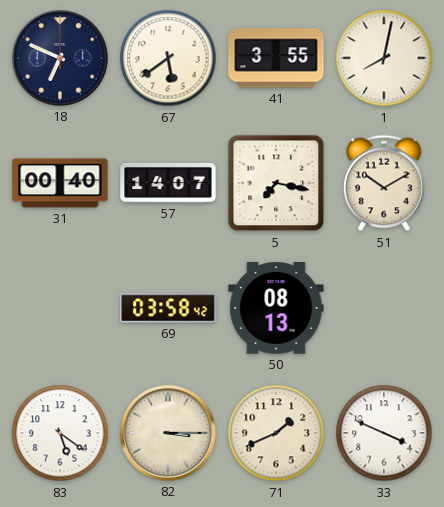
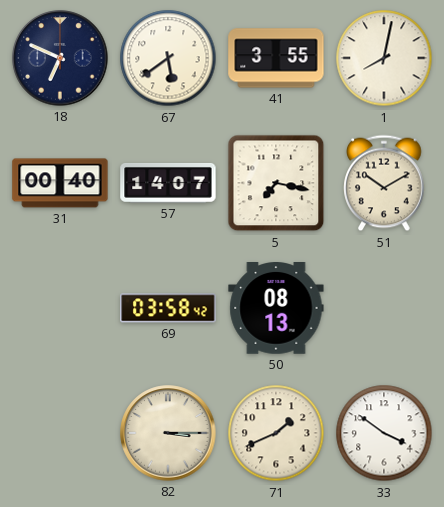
83: 5:21 -> none (60, 433)
33: 3:49 -> 3:51 (384, 433)
